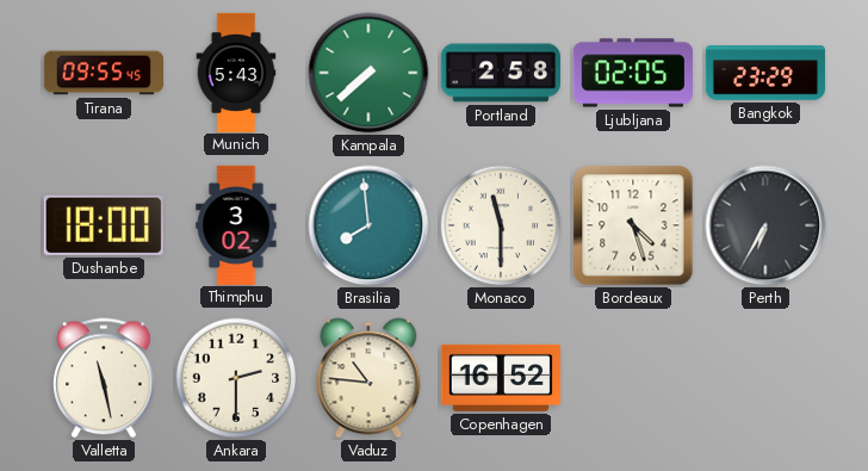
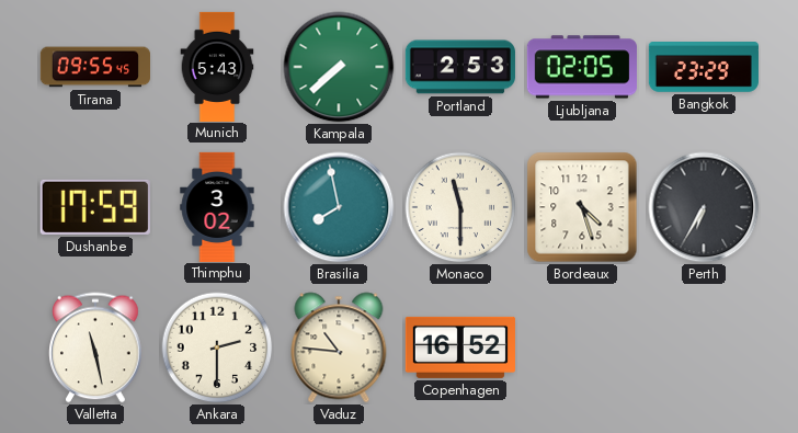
Portland: 2:58 -> 2:53 (460, 67)
Dushanbe: 18:00 -> 17:59 (95, 207)
Brasilia: 7:59 -> 7:58 (339, 207)
